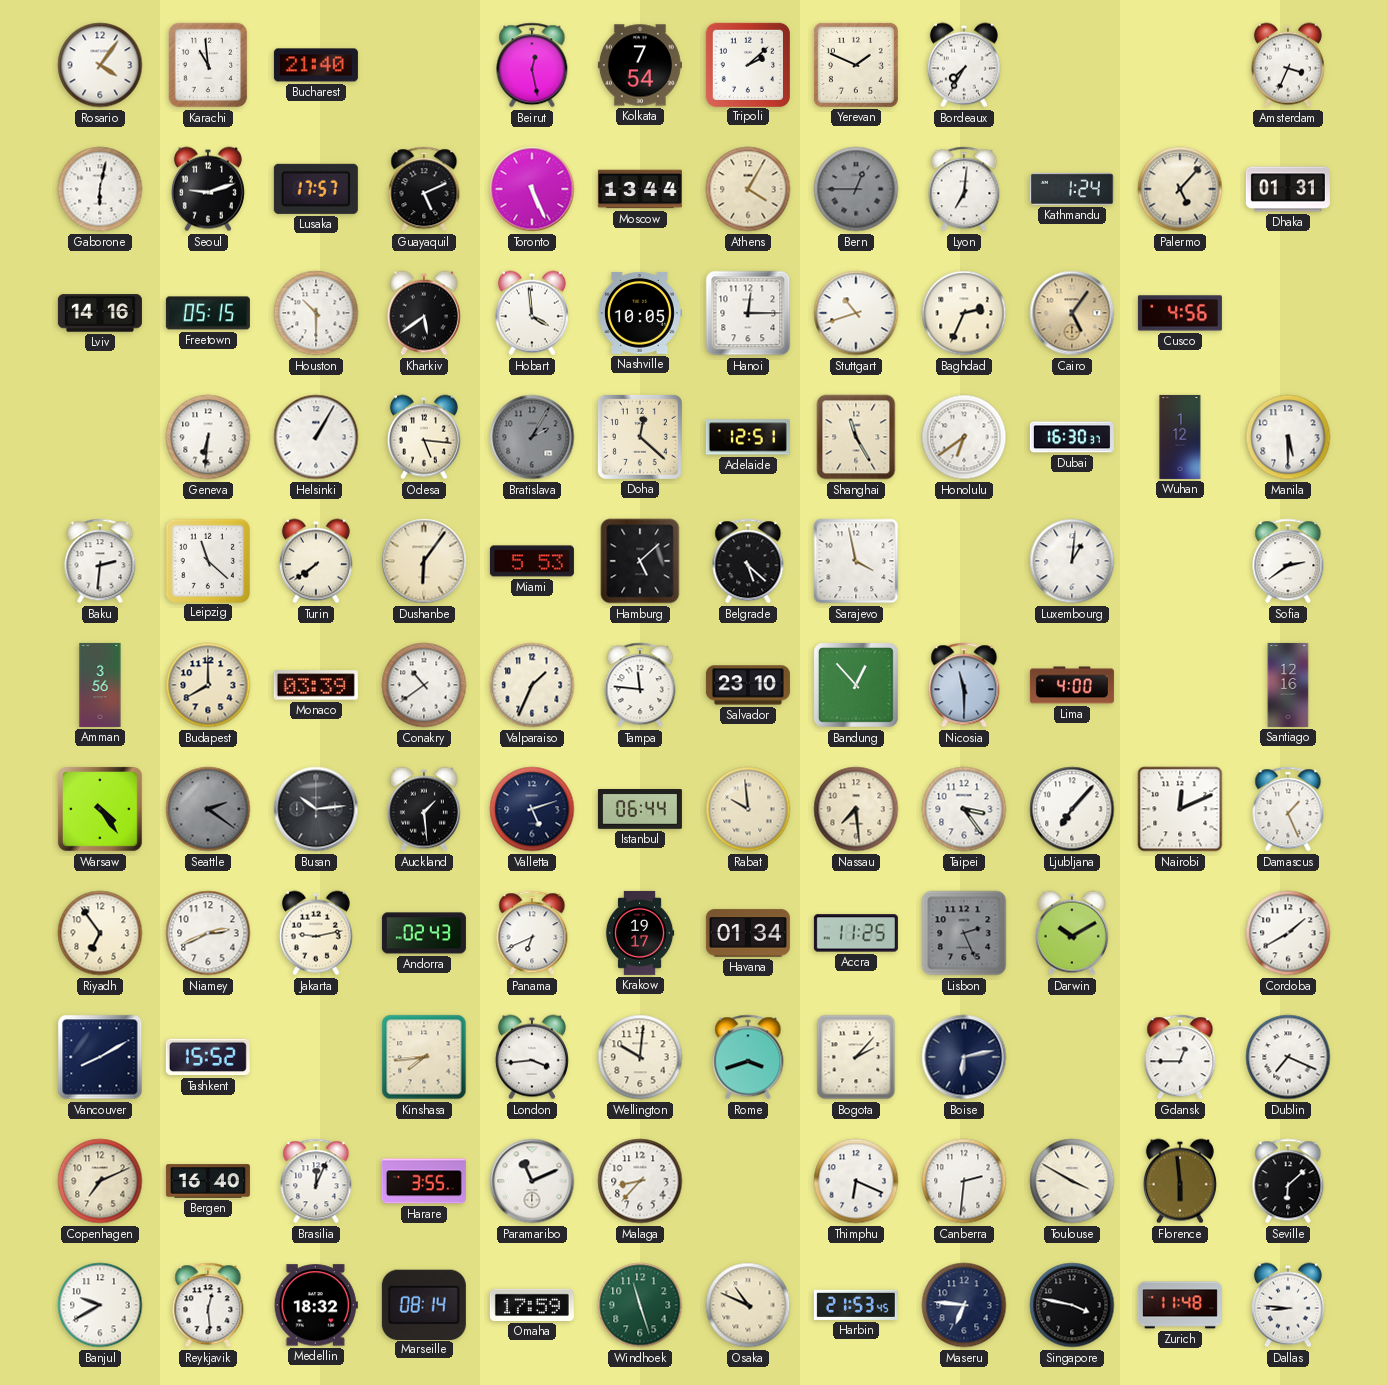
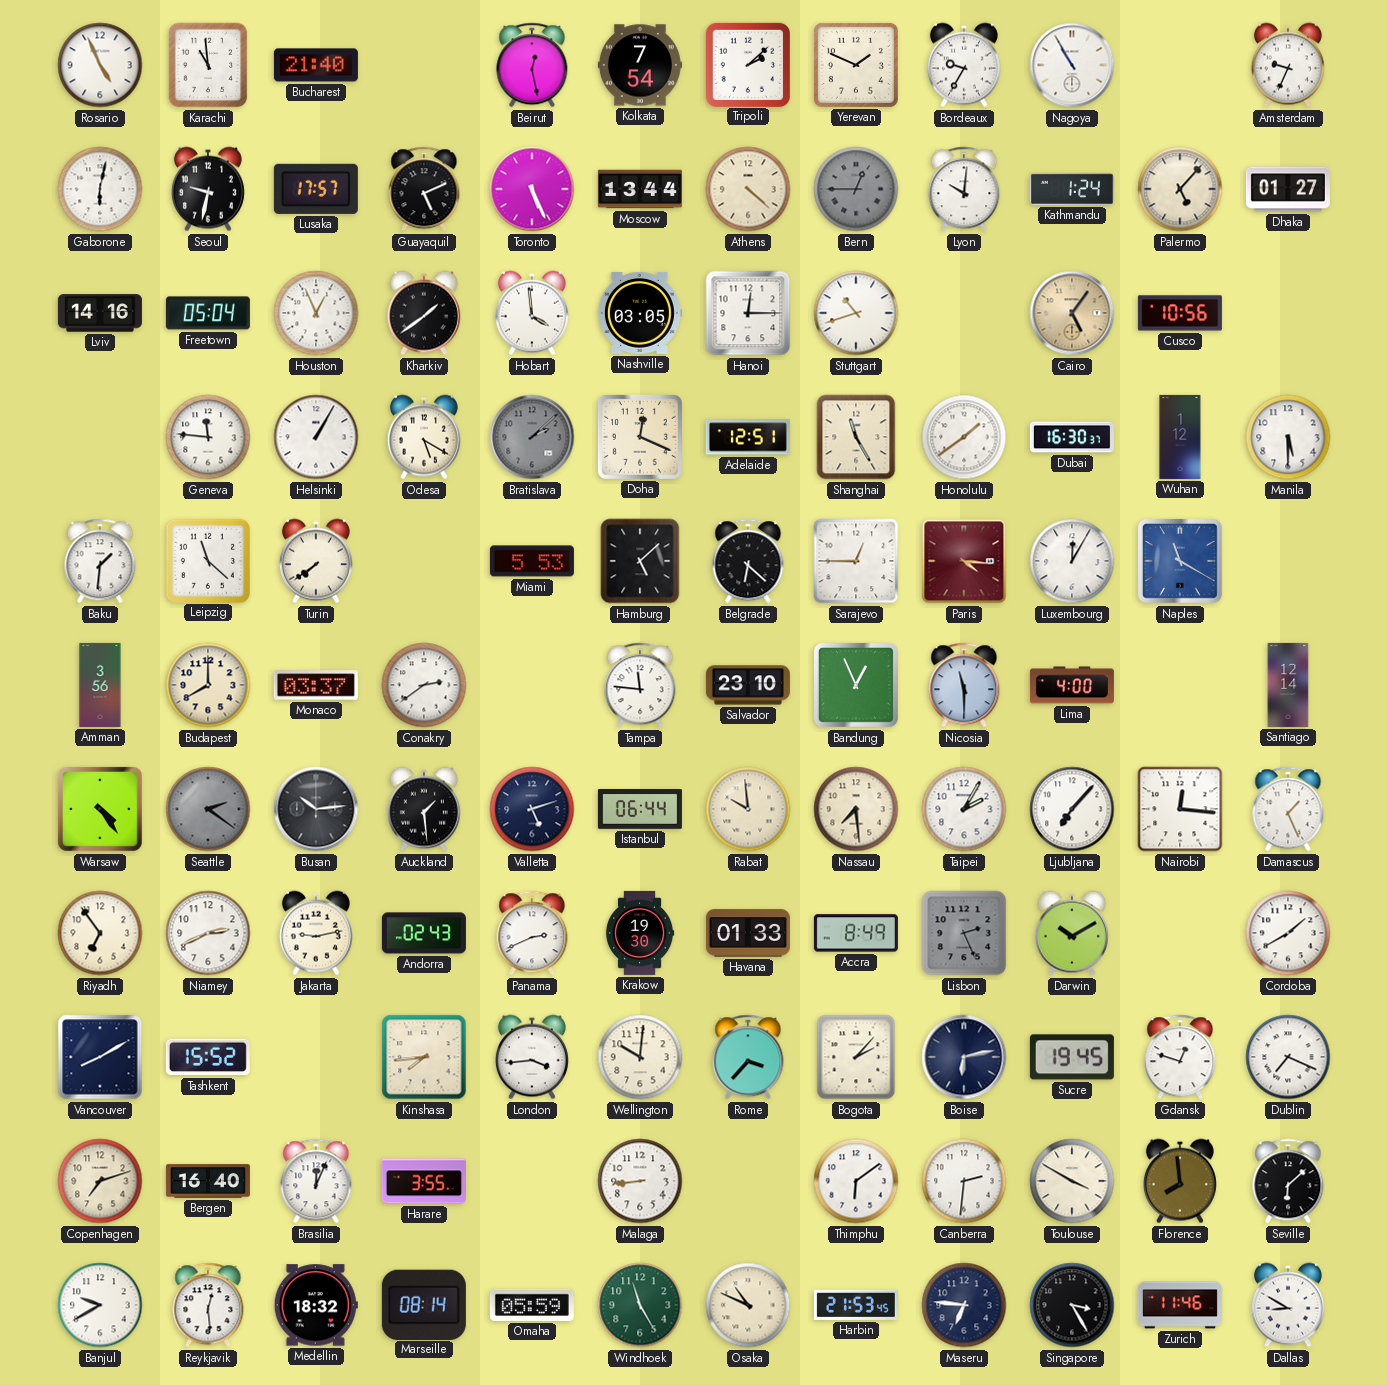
Rosario: 4:06 -> 4:56 (100, 65)
Bordeaux: 7:35 -> 9:35 (964, 65)
Nagoya: none -> 10:55 (1072, 65)
Amsterdam: 3:34 -> 9:34 (1288, 65)
Seoul: 9:12 -> 9:32 (208, 189)
Athens: 4:05 -> 4:22 (748, 189)
Lyon: 7:01 -> 10:01 (964, 189)
Dhaka: 01:31 -> 01:27 (1288, 189)
Freetown: 05:15 -> 05:04 (208, 313)
Houston: 10:30 -> 12:56 (316, 313)
Kharkiv: 5:39 -> 1:39 (424, 313)
Nashville: 10:05 -> 03:05 (639, 313)
Baghdad: 2:34 -> none (964, 313)
Cusco: 4:56 -> 10:56 (1180, 313)
Geneva: 6:31 -> 11:46 (208, 437)
Odesa: 5:16 -> 5:20 (424, 437)
Bratislava: 2:05 -> 2:08 (532, 437)
Doha: 12:22 -> 12:19 (640, 437)
Honolulu: 6:39 -> 1:39 (964, 437)
Baku: 2:31 -> 1:31 (100, 561)
Dushanbe: 6:06 -> none (424, 561)
Belgrade: 5:22 -> 6:22 (748, 561)
Sarajevo: 3:58 -> 12:45 (856, 561)
Paris: none -> 4:16 (964, 561)
Luxembourg: 1:01 -> 12:05 (1072, 561)
Naples: none -> 11:20 (1180, 561)
Sofia: 2:39 -> none (1288, 561)
Monaco: 03:39 -> 03:37 (316, 685)
Conakry: 10:39 -> 2:39 (424, 685)
Valparaiso: 1:34 -> none (532, 685)
Bandung: 12:53 -> 12:56 (856, 685)
Santiago: 12:16 -> 12:14 (1288, 685)
Taipei: 3:24 -> 2:05 (964, 809)
Nairobi: 12:11 -> 12:16 (1180, 809)
Panama: 6:41 -> 2:41 (532, 933)
Krakow: 19:17 -> 19:30 (640, 933)
Havana: 01:34 -> 01:33 (748, 933)
Accra: 11:25 -> 8:49 (856, 933)
Rome: 3:42 -> 3:37 (748, 1057)
Sucre: none -> 19:45 (1072, 1057)
Gdansk: 12:45 -> 12:48 (1180, 1057)
Copenhagen: 7:11 -> 7:12 (100, 1181)
Paramaribo: 11:11 -> none (532, 1181)
Malaga: 8:37 -> 8:44 (640, 1181)
Thimphu: 6:19 -> 6:09 (856, 1181)
Florence: 5:59 -> 7:59 (1180, 1181)
Omaha: 17:59 -> 05:59 (532, 1305)
Windhoek: 11:27 -> 11:25 (640, 1305)
Singapore: 3:47 -> 3:25 (1072, 1305)
Zurich: 11:48 -> 11:46 (1180, 1305)
Dallas: 8:46 -> 8:50 (1288, 1305)
